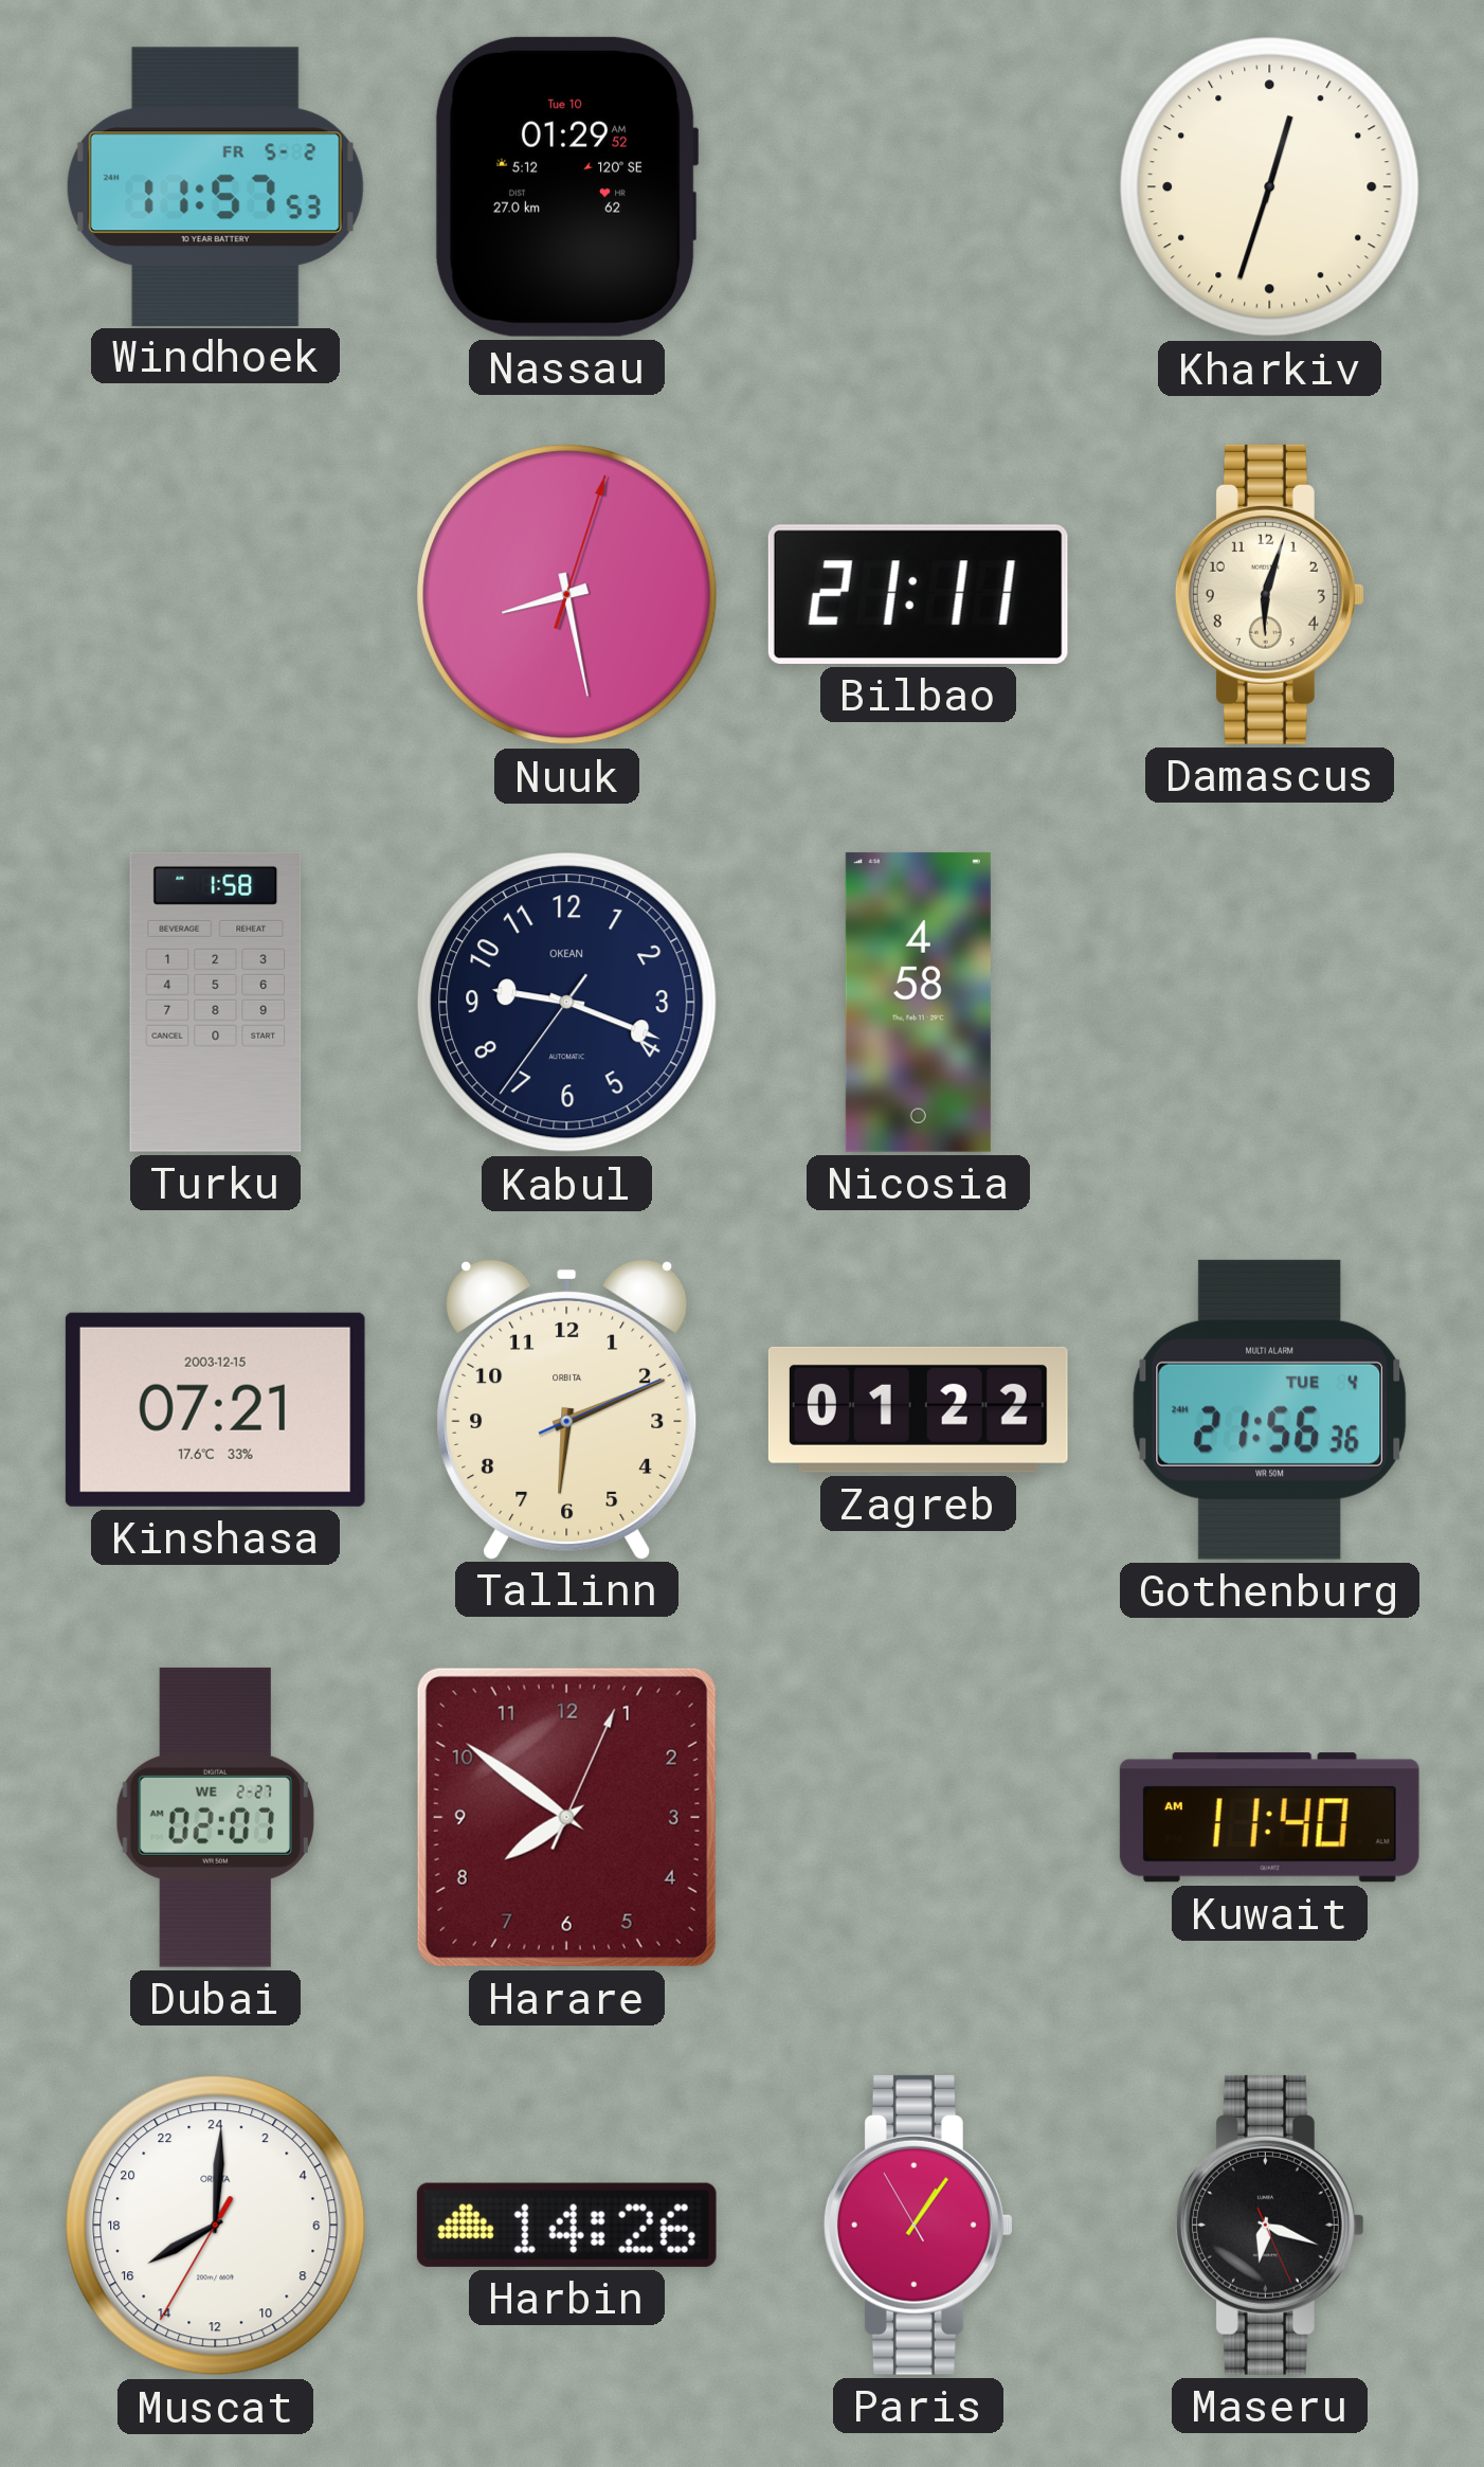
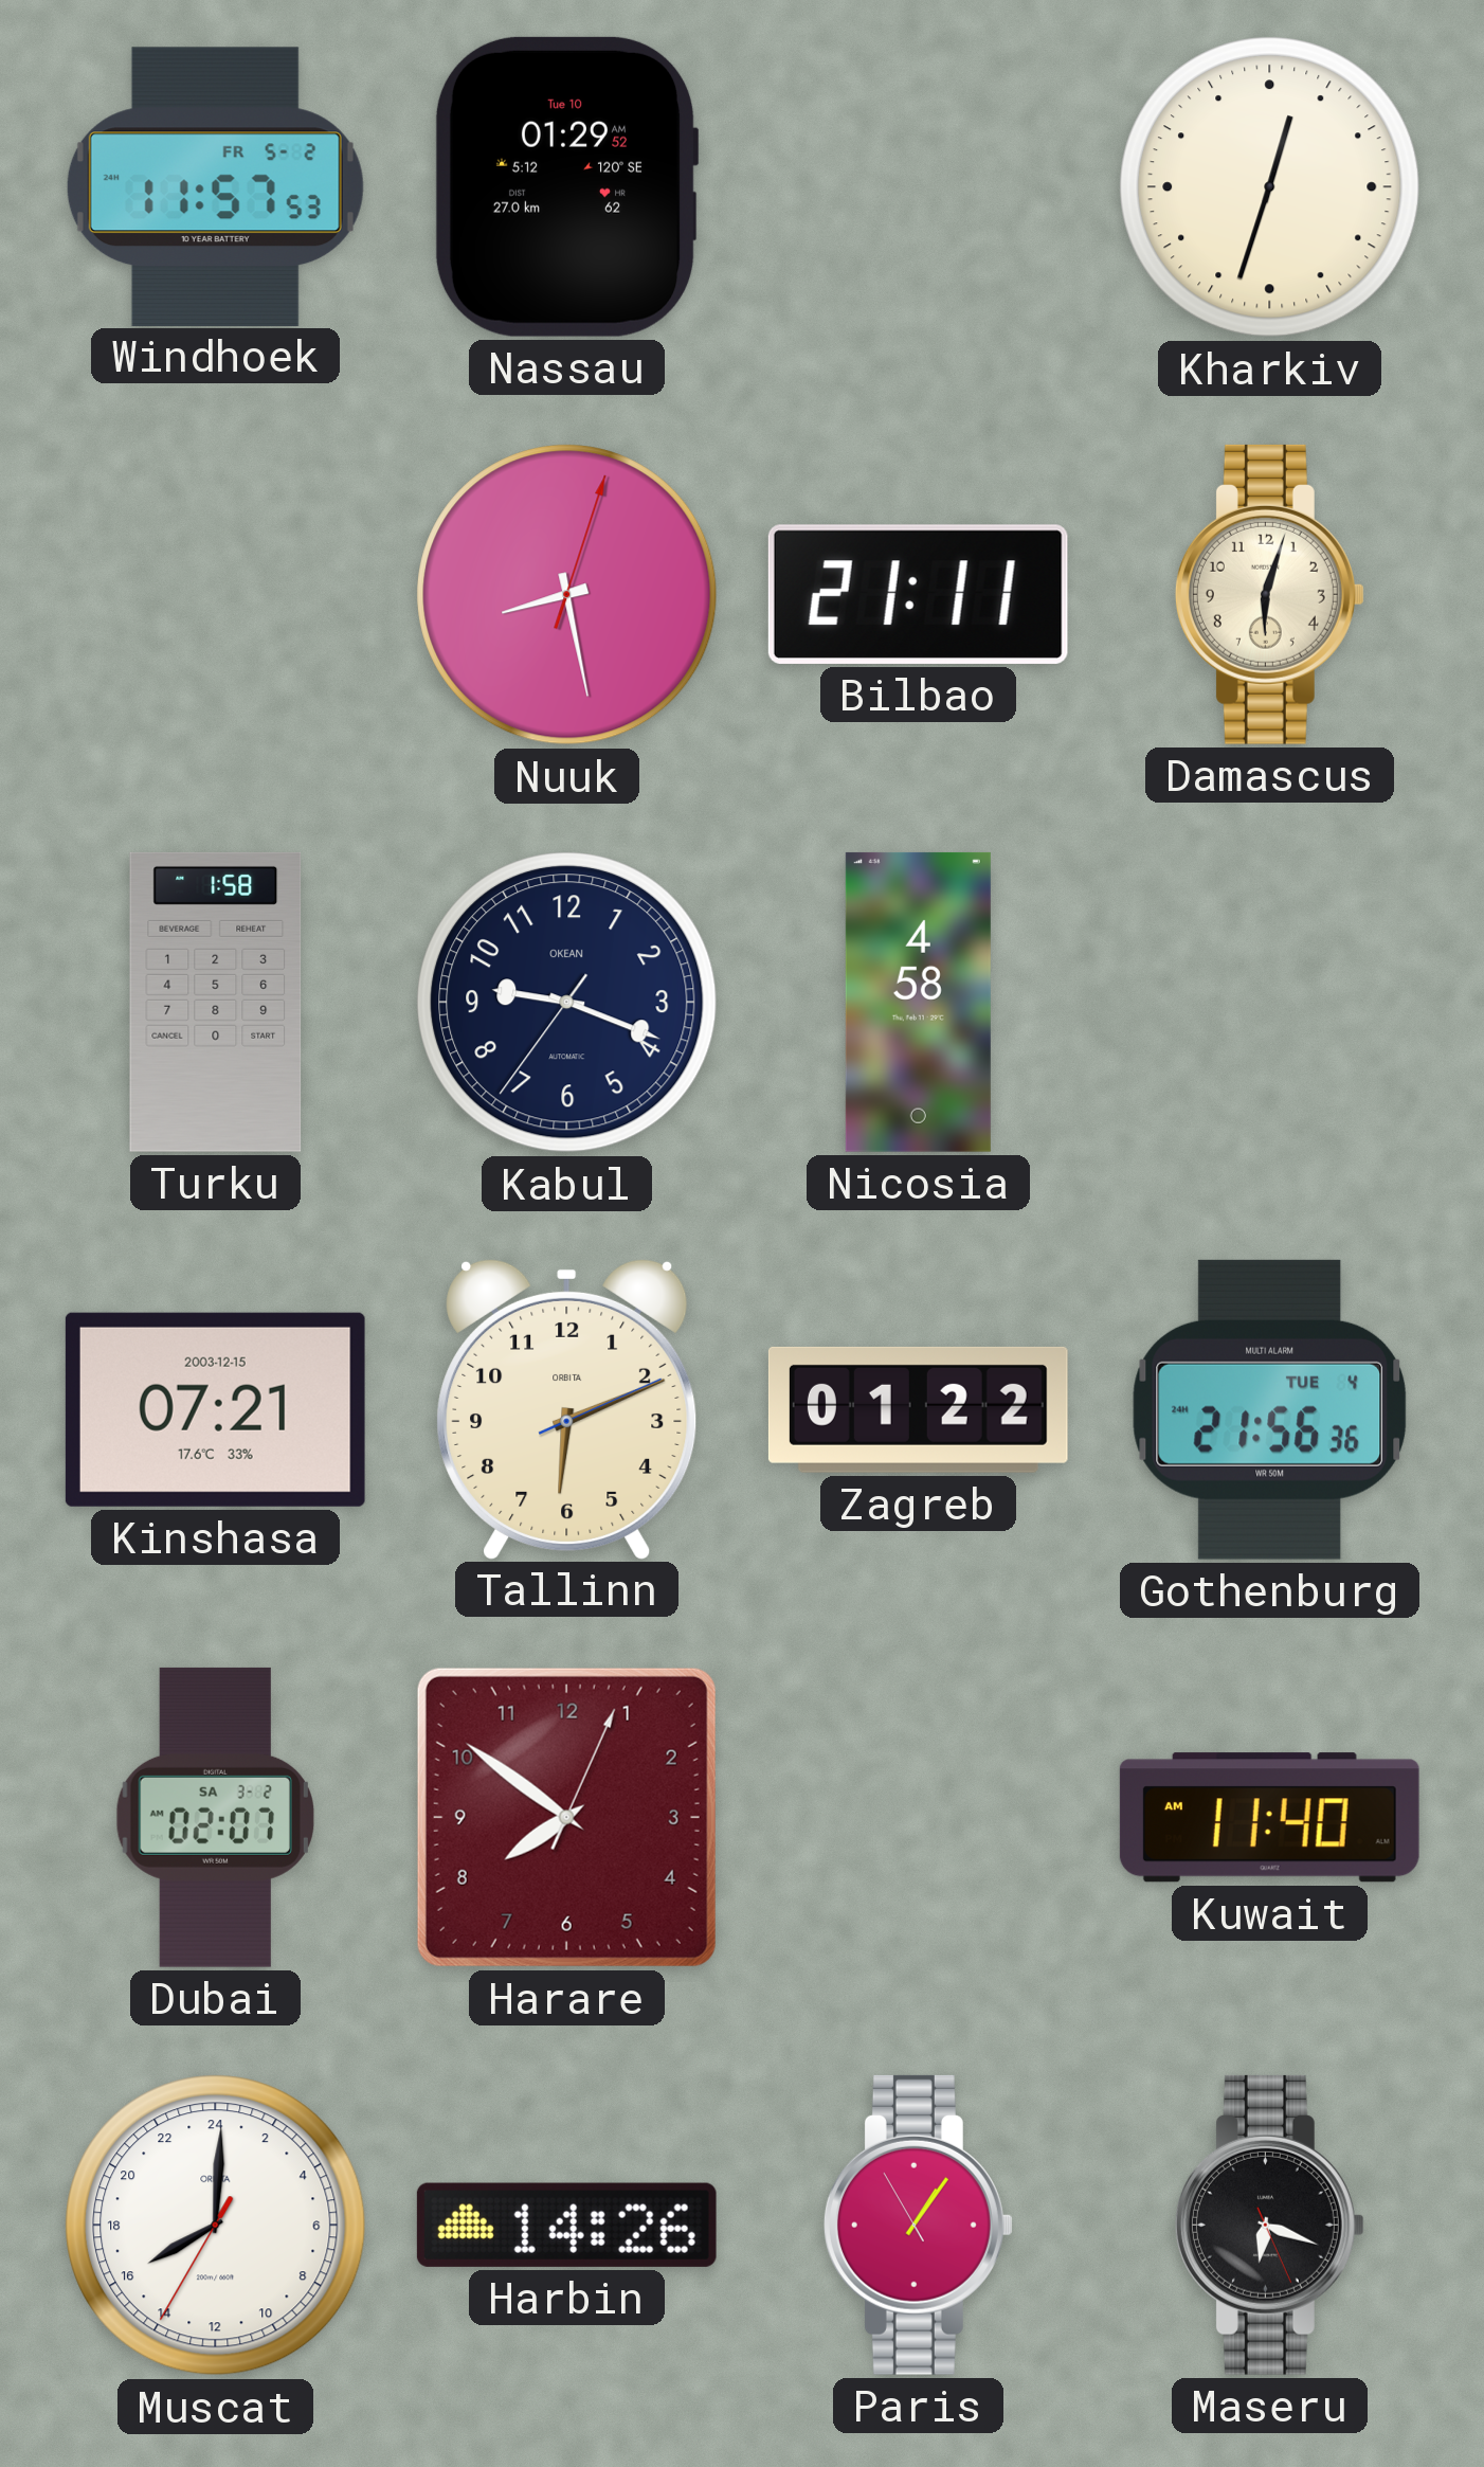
Dubai date: WE 2-27 -> SA 3-2 (215, 1817)
